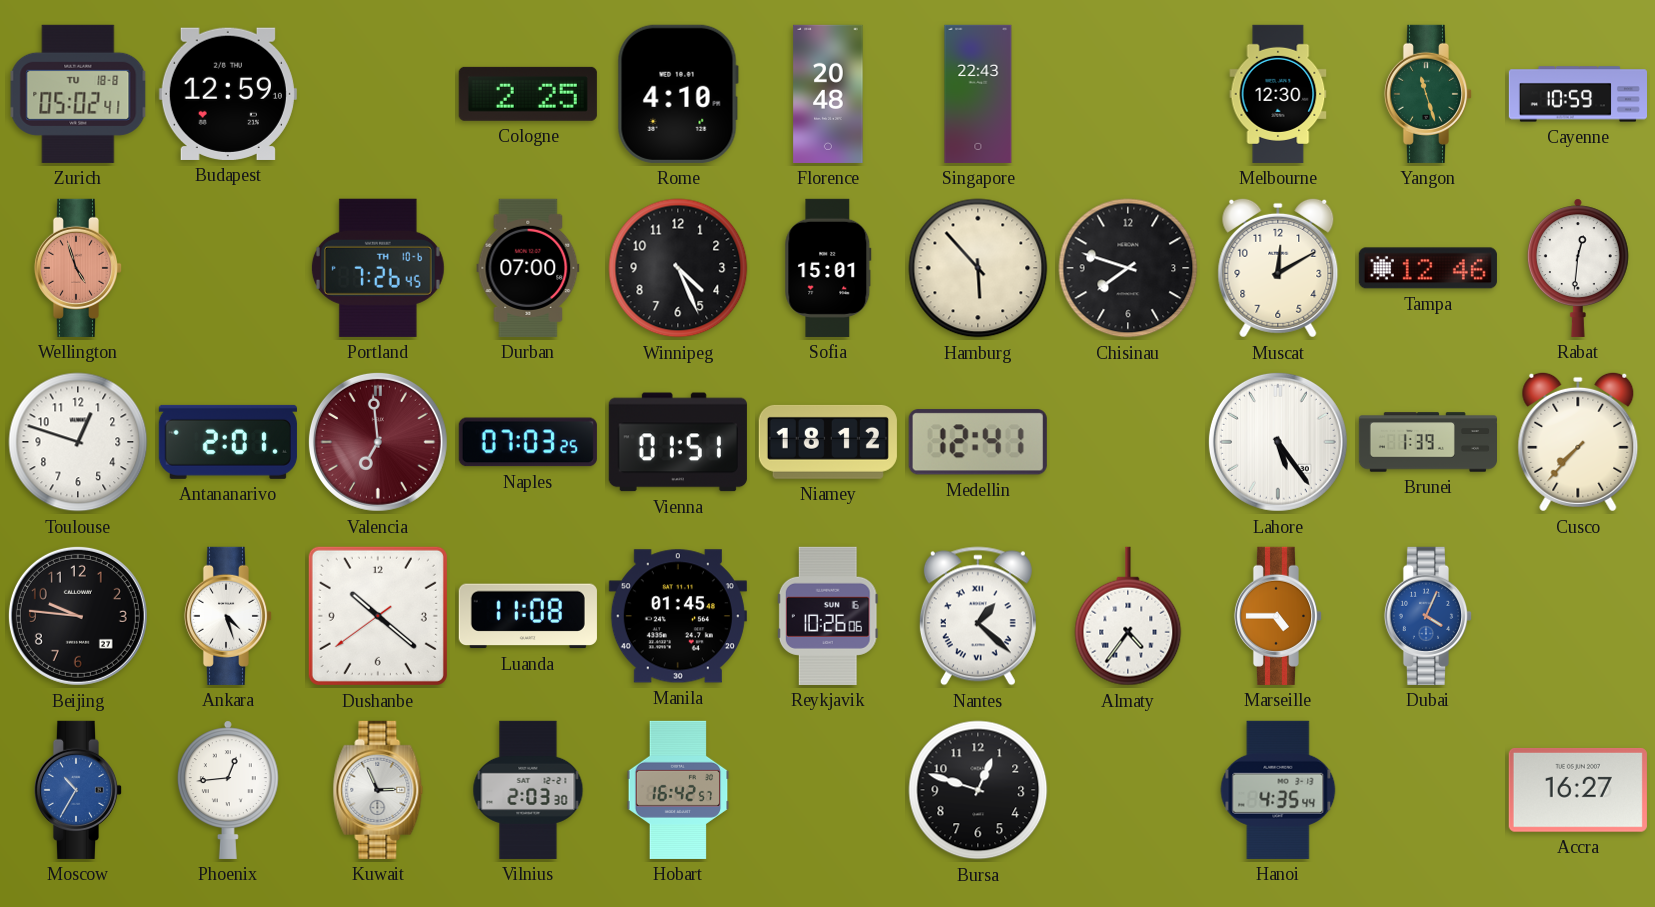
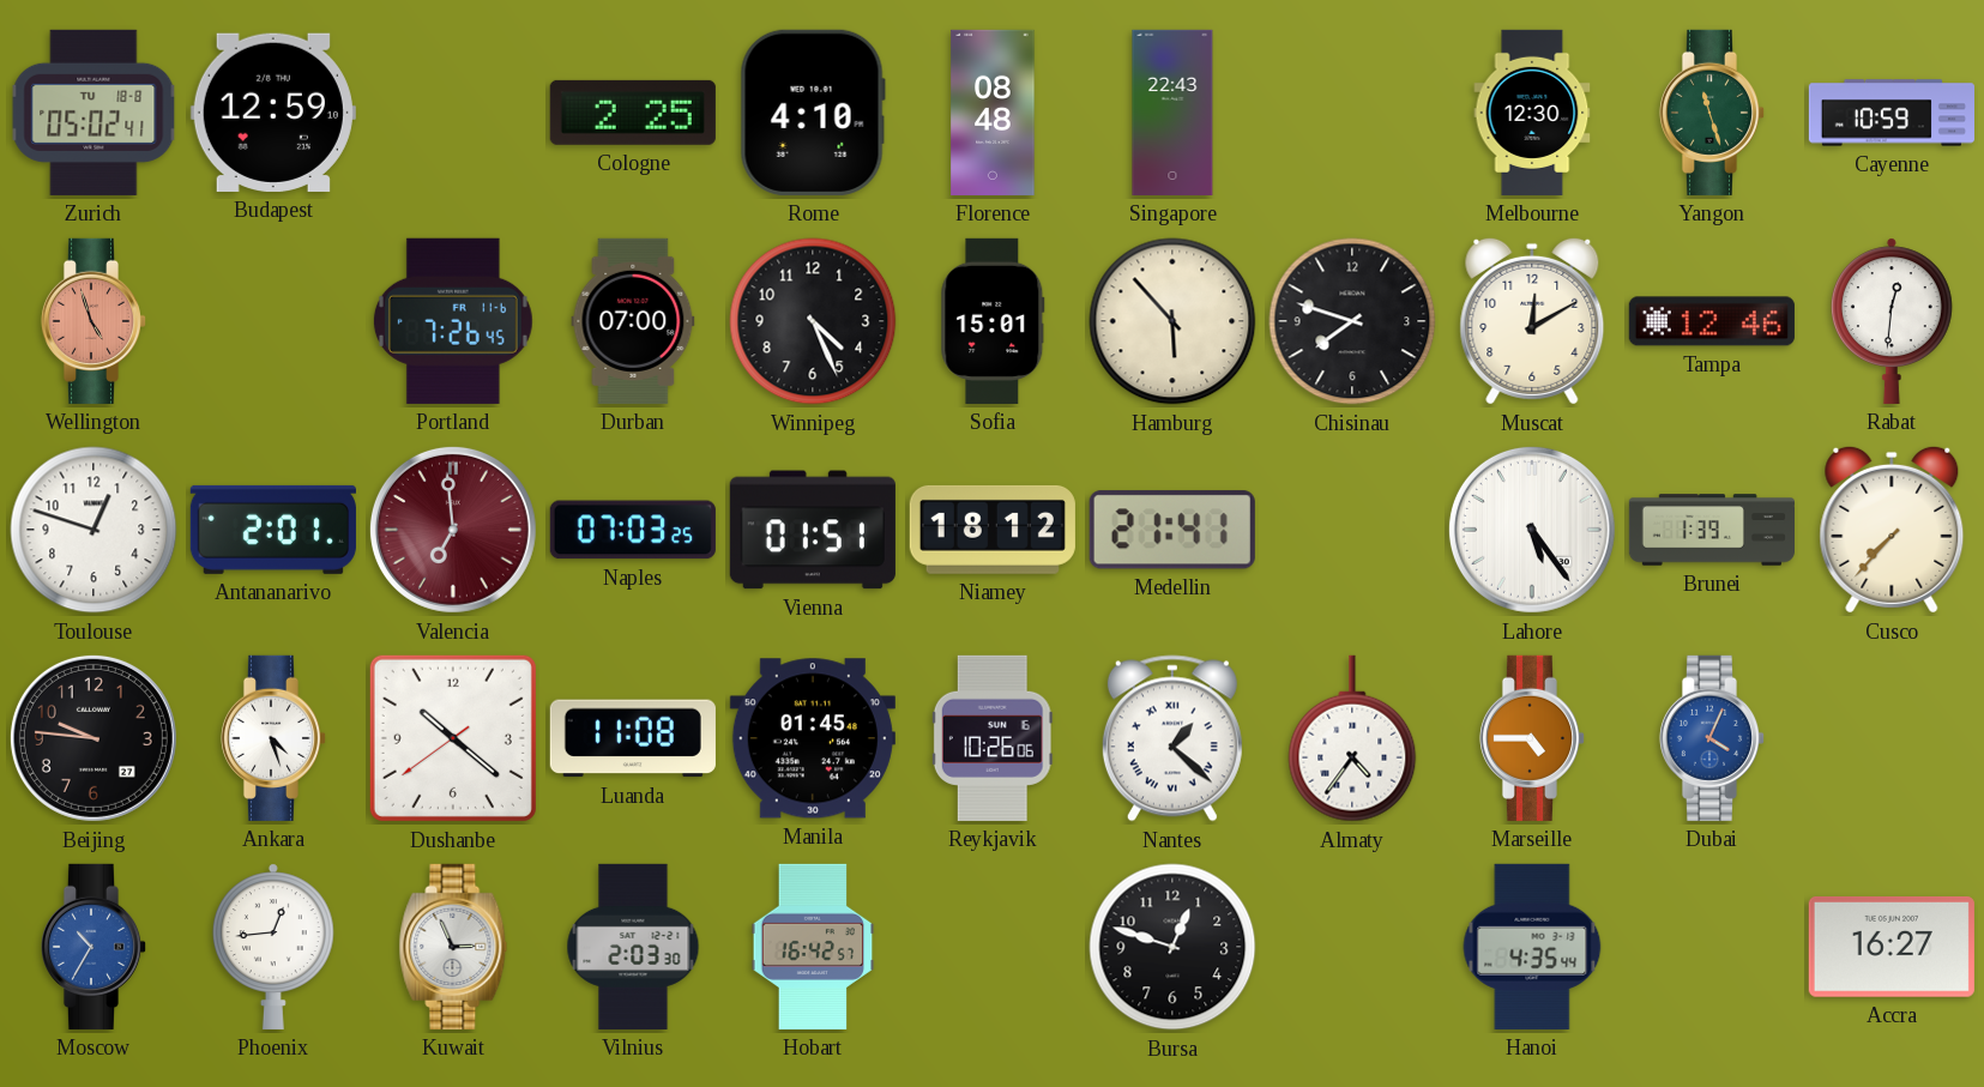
Florence: 20:48 -> 08:48 (993, 113)
Portland date: TH 10-6 -> FR 11-6 (453, 321)
Medellin: 12:41 -> 21:41 (1172, 530)
